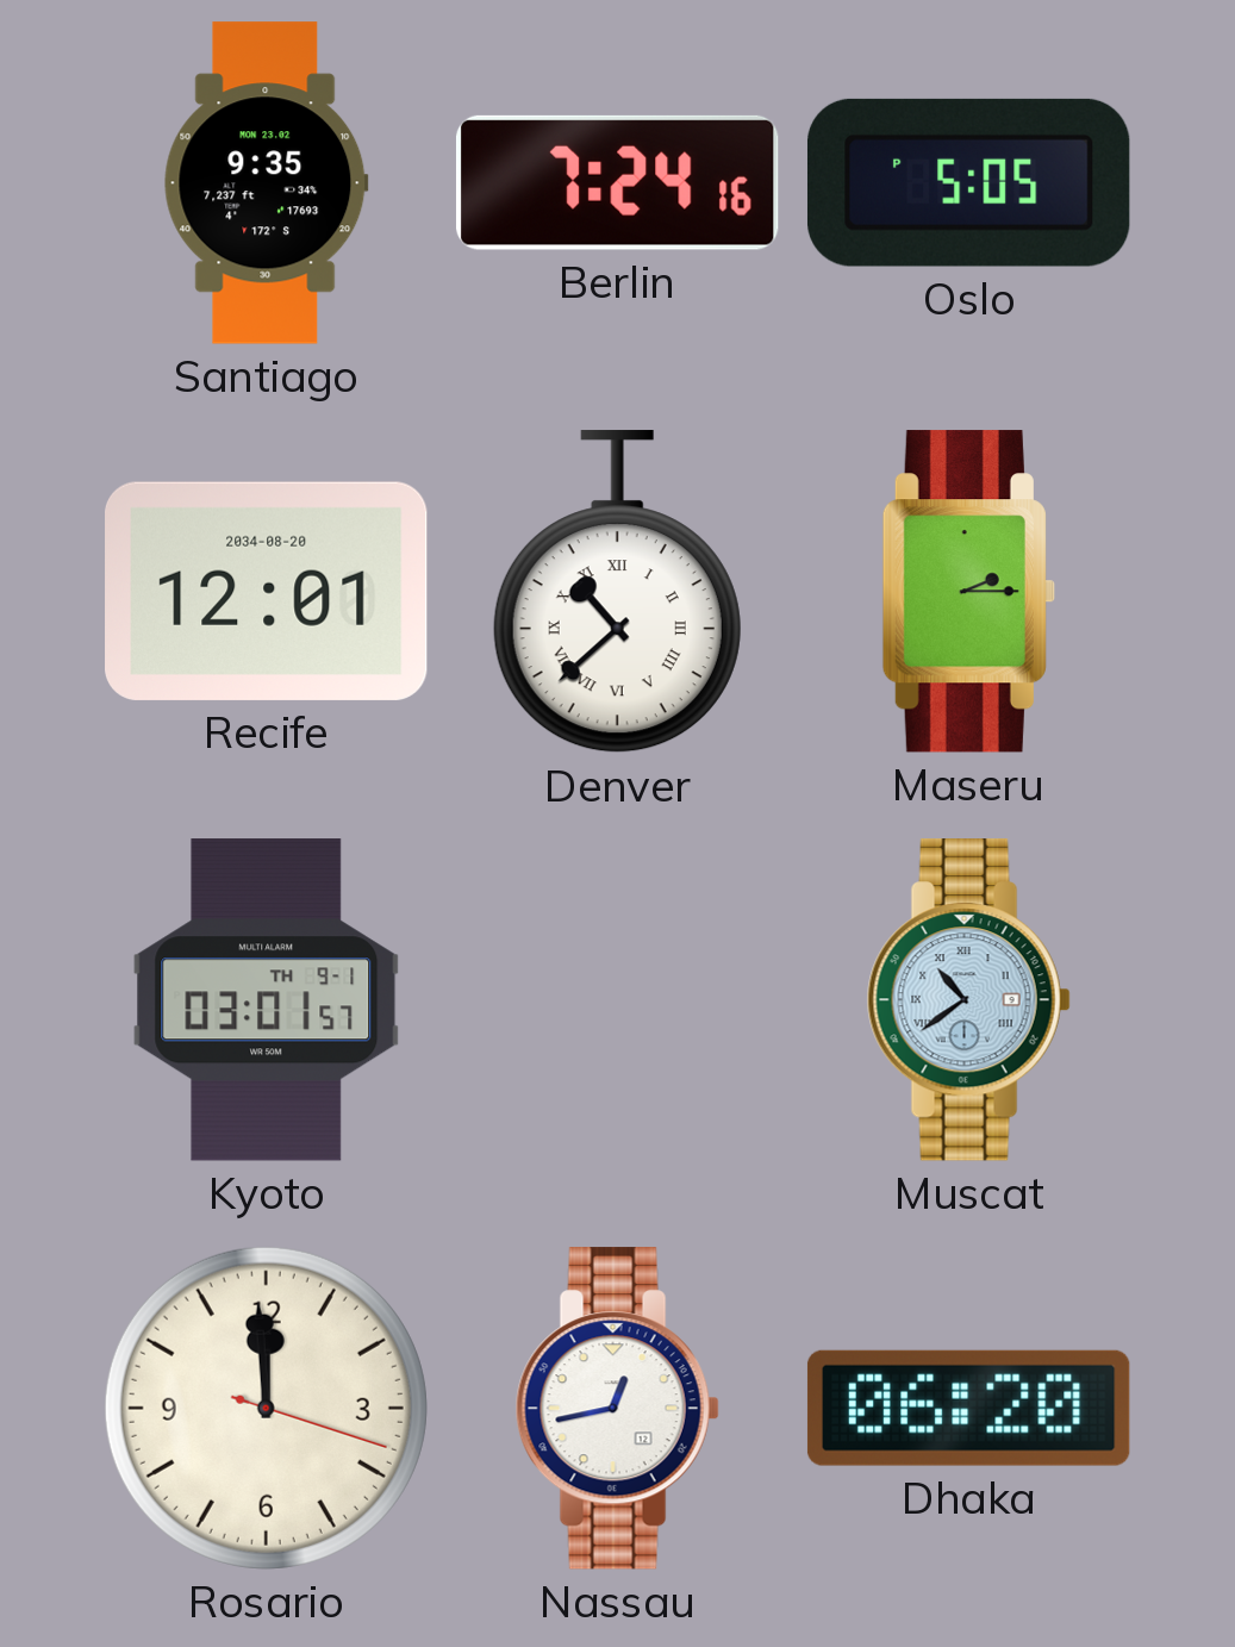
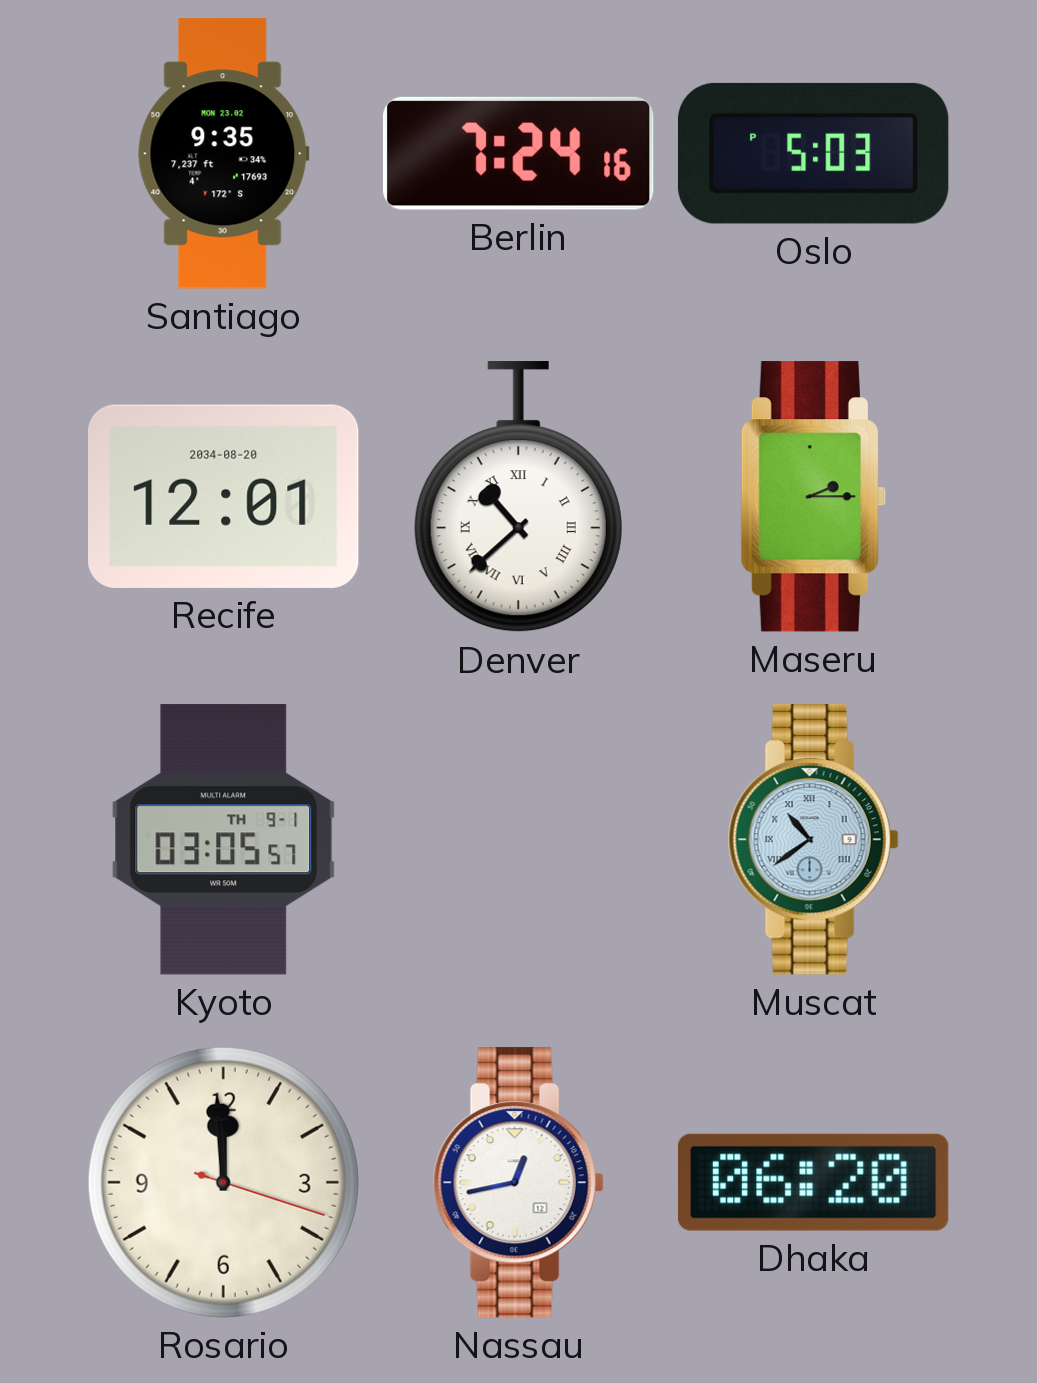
Oslo: 5:05 -> 5:03 (813, 153)
Kyoto: 03:01 -> 03:05 (224, 840)
